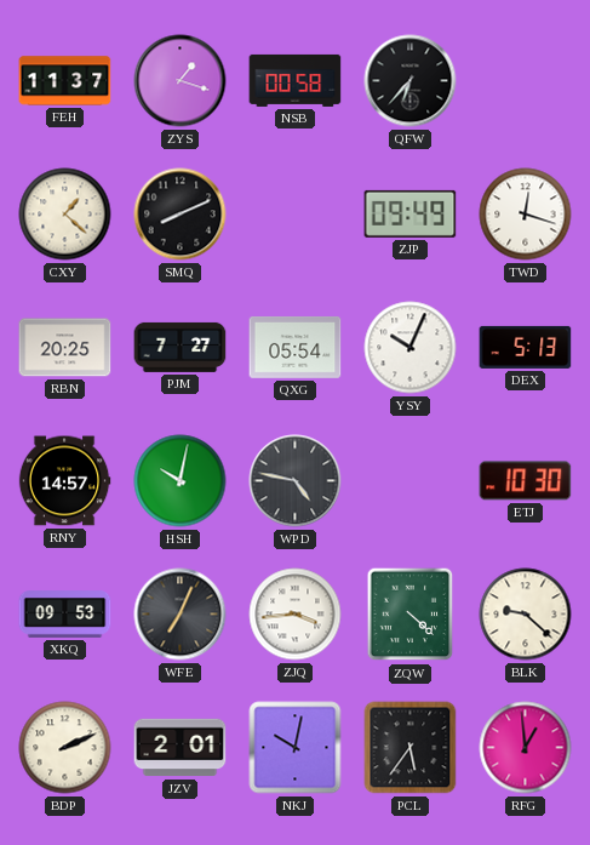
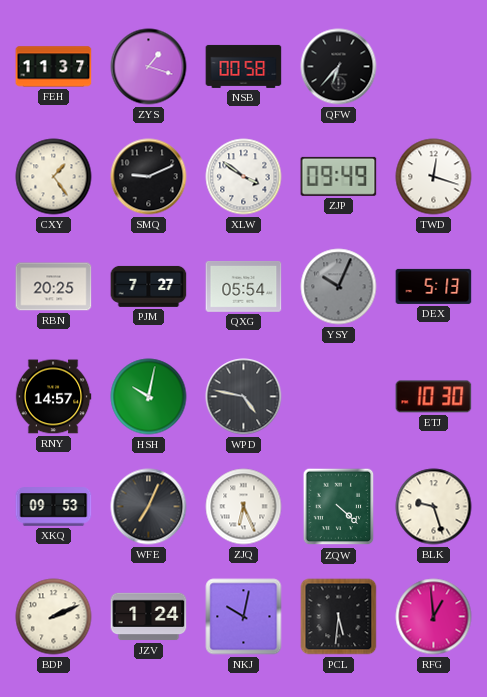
CXY: 1:22 -> 1:24 (54, 177)
SMQ: 8:11 -> 9:11 (149, 177)
XLW: none -> 3:51 (244, 177)
YSY dial: white -> grey (339, 287)
ZJQ: 3:44 -> 6:26 (244, 507)
BLK: 9:22 -> 9:27 (434, 507)
JZV: 2:01 -> 1:24 (149, 617)
PCL: 5:36 -> 5:31 (339, 617)
